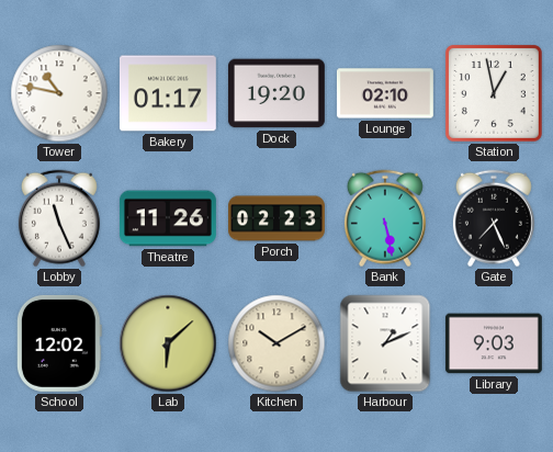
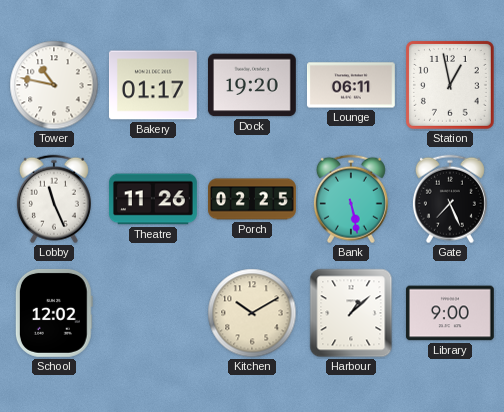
Lounge: 02:10 -> 06:11 (351, 85)
Porch: 02:23 -> 02:25 (253, 199)
Lab: 6:08 -> none (168, 343)
Harbour: 1:11 -> 1:08 (351, 313)
Library: 9:03 -> 9:00 (450, 313)
